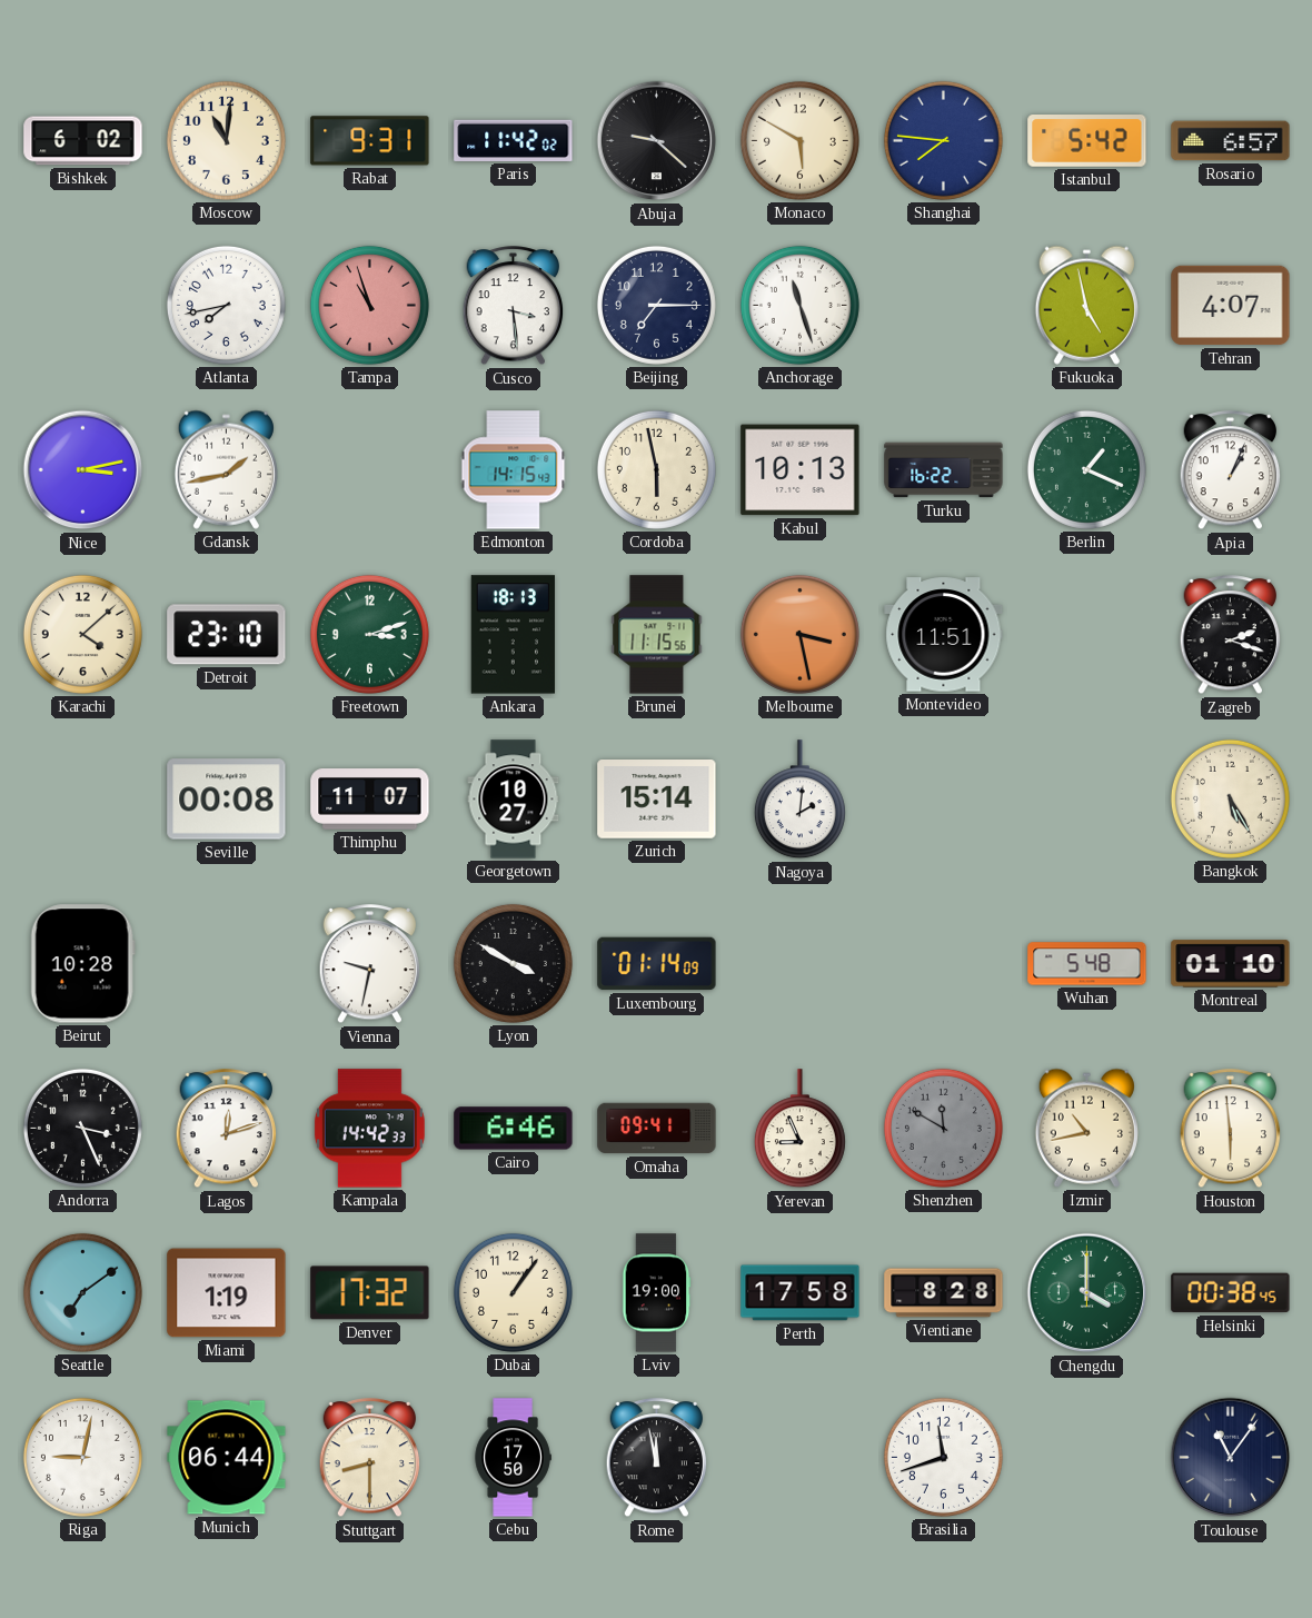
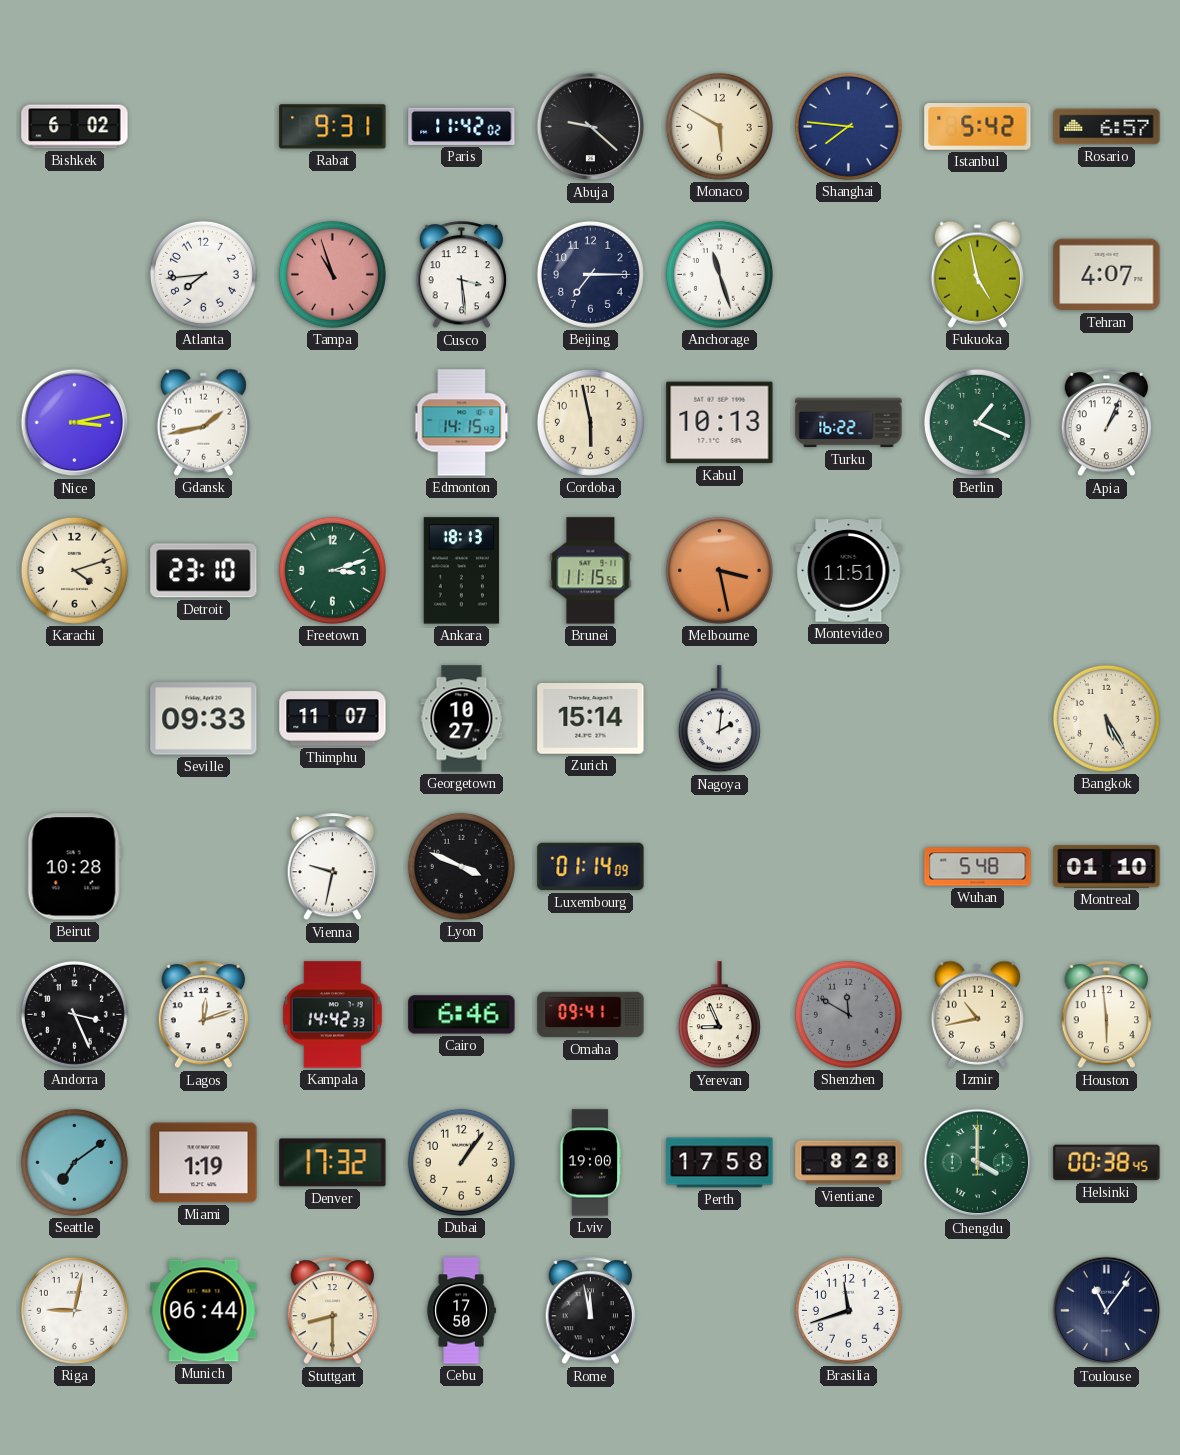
Moscow: 11:01 -> none (226, 140)
Atlanta: 7:43 -> 7:44 (203, 274)
Karachi: 4:08 -> 4:12 (74, 570)
Zagreb: 2:18 -> none (1231, 635)
Seville: 00:08 -> 09:33 (204, 719)
Lyon: 3:50 -> 3:49 (461, 866)
